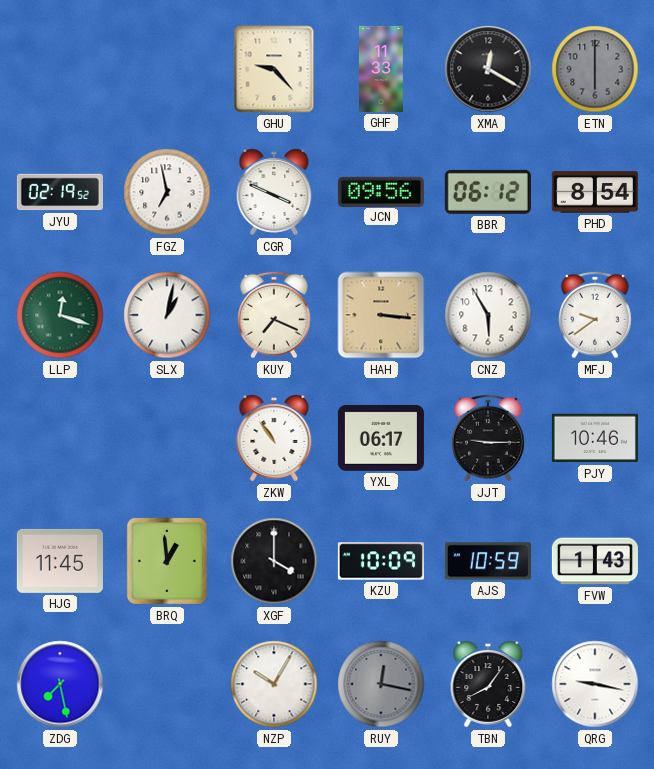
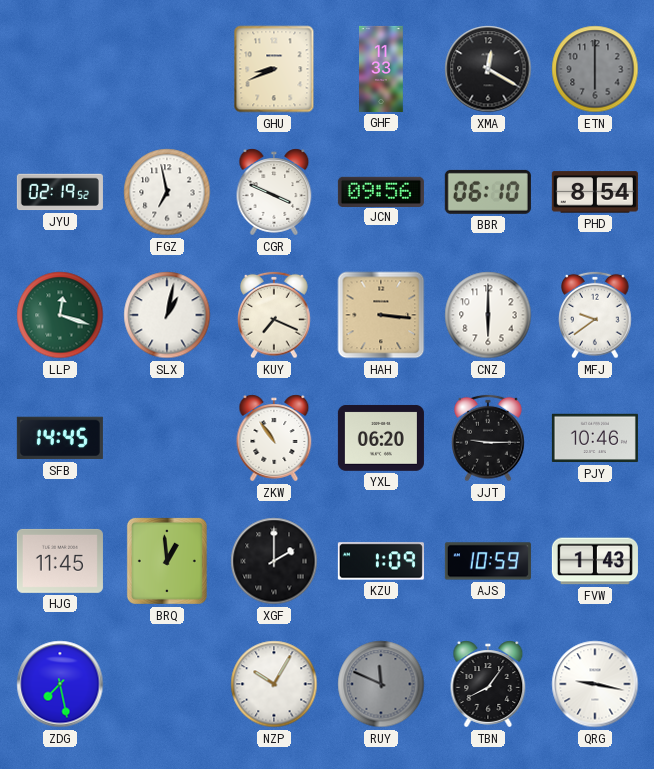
GHU: 9:23 -> 8:41 (274, 69)
BBR: 06:12 -> 06:10 (488, 192)
CNZ: 5:55 -> 6:00 (488, 315)
SFB: none -> 14:45 (60, 438)
YXL: 06:17 -> 06:20 (381, 438)
XGF: 4:00 -> 2:00 (274, 561)
KZU: 10:09 -> 1:09 (381, 561)
RUY: 12:17 -> 11:49 (381, 684)
